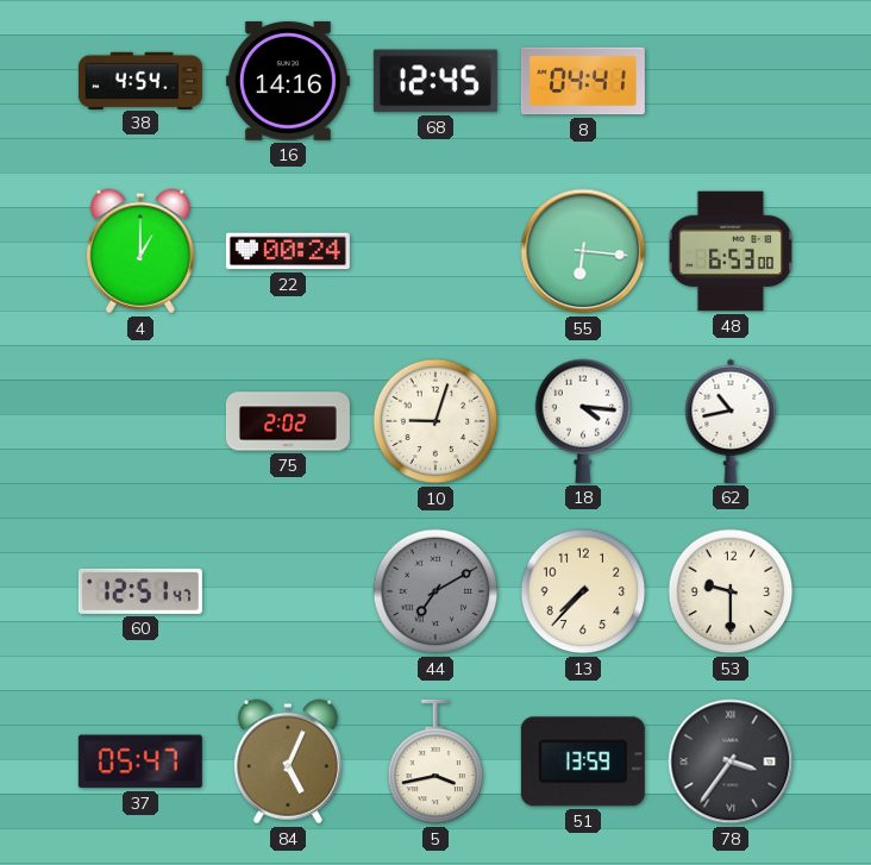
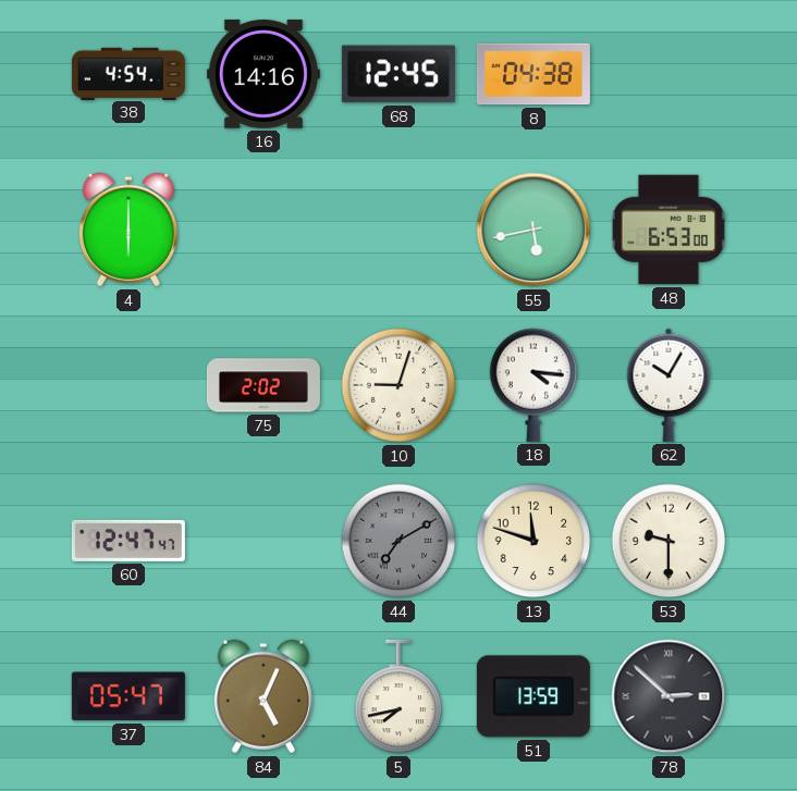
8: 04:41 -> 04:38 (534, 74)
4: 1:00 -> 6:00 (128, 230)
22: 00:24 -> none (288, 251)
55: 6:16 -> 5:43 (534, 230)
62: 10:43 -> 10:05 (669, 385)
60: 12:51 -> 12:47 (128, 541)
13: 7:37 -> 11:48 (534, 541)
5: 3:43 -> 7:43 (398, 696)
78: 3:36 -> 2:52 (669, 696)
